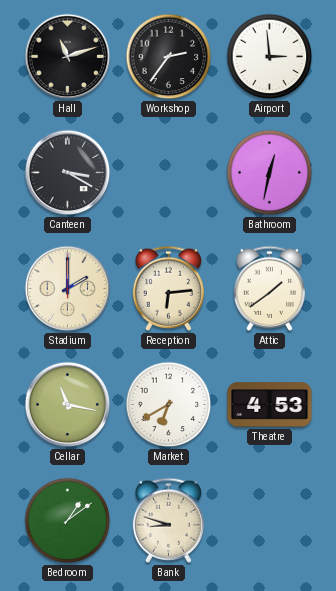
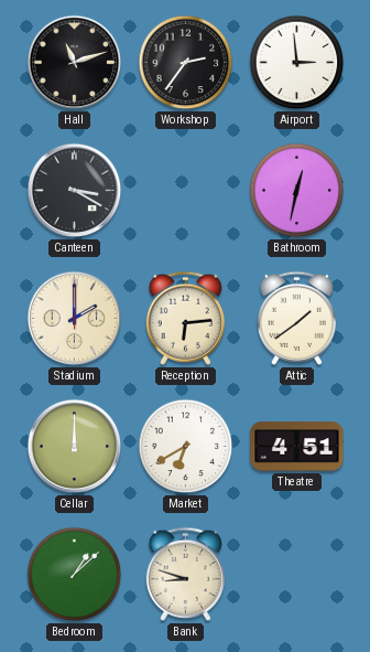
Cellar: 11:17 -> 12:00 (75, 447)
Theatre: 4:53 -> 4:51 (297, 447)
Bedroom: 1:09 -> 1:08 (75, 575)
